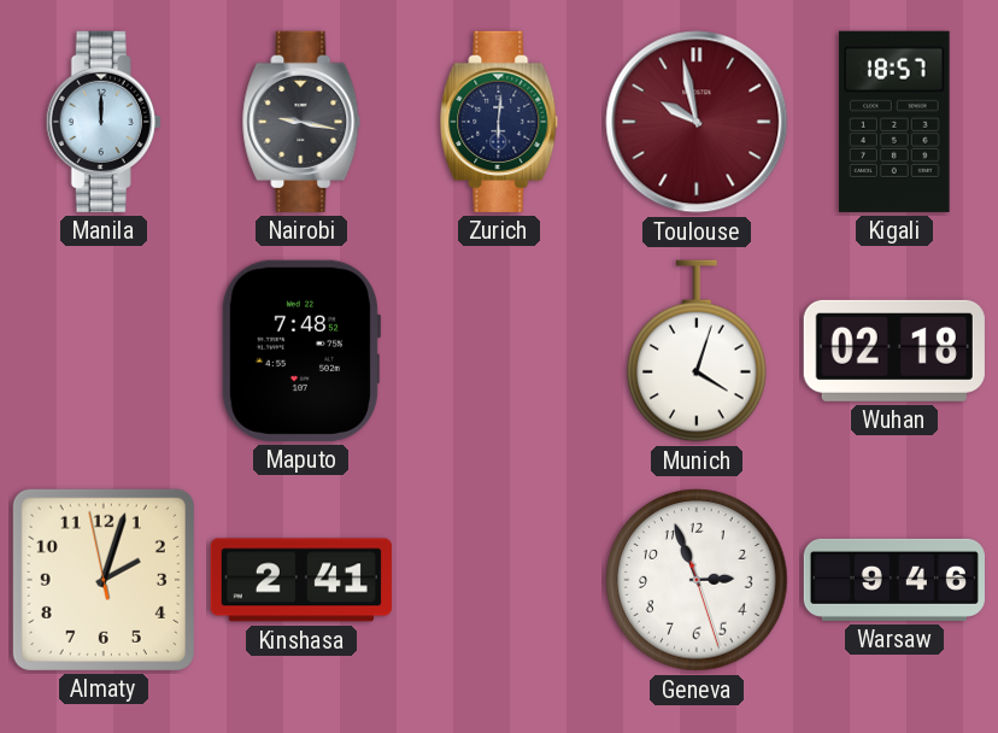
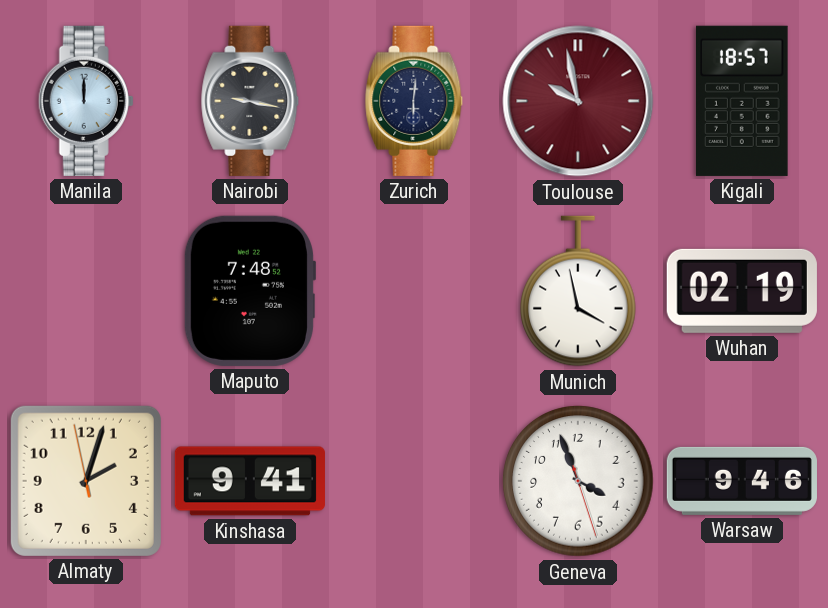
Munich: 4:03 -> 3:58 (579, 291)
Wuhan: 02:18 -> 02:19 (742, 291)
Kinshasa: 2:41 -> 9:41 (250, 481)
Geneva: 2:56 -> 3:56 (578, 481)
